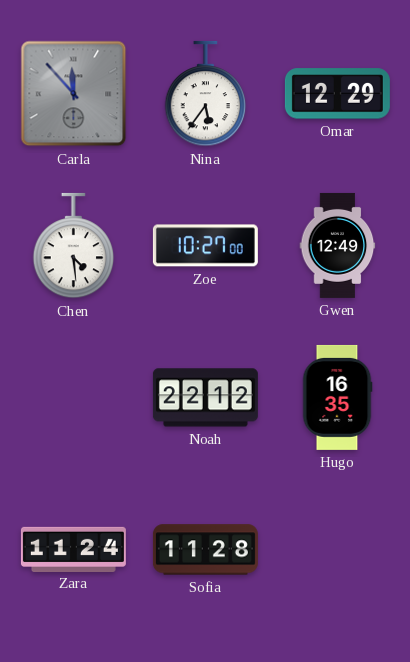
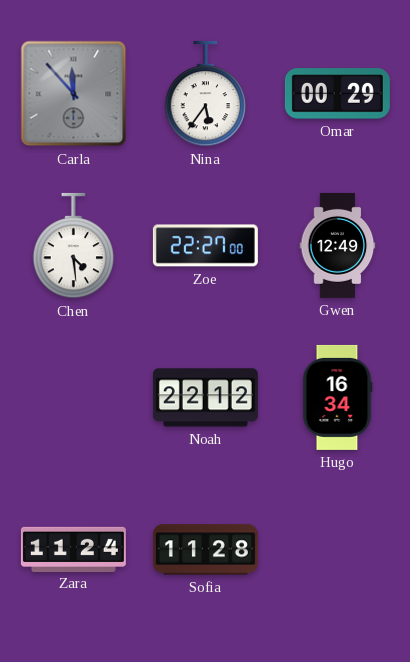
Omar: 12:29 -> 00:29 (337, 94)
Zoe: 10:27 -> 22:27 (205, 246)
Hugo: 16:35 -> 16:34 (337, 397)
